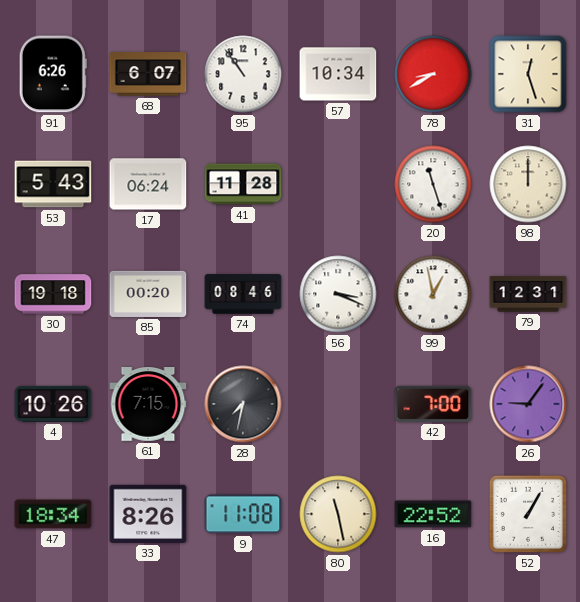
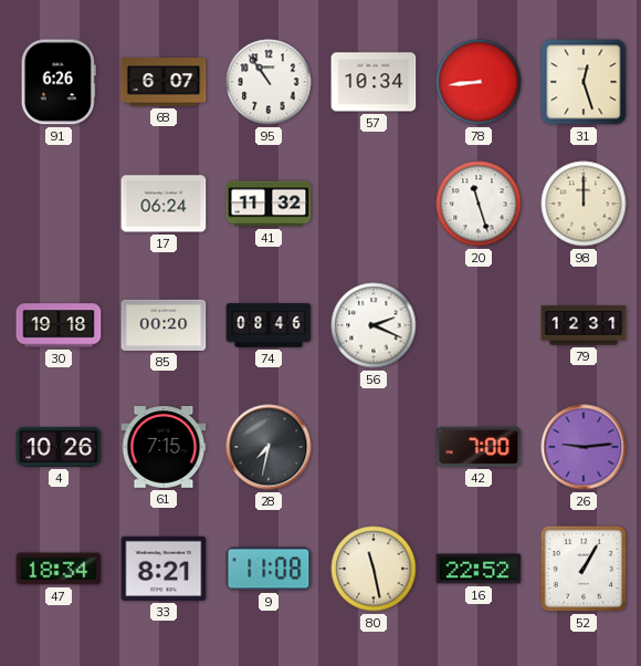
78: 8:40 -> 8:44 (479, 82)
53: 5:43 -> none (53, 184)
41: 11:28 -> 11:32 (269, 204)
56: 3:19 -> 2:19 (374, 325)
99: 12:58 -> none (433, 294)
26: 9:06 -> 9:14 (584, 447)
33: 8:26 -> 8:21 (164, 569)
